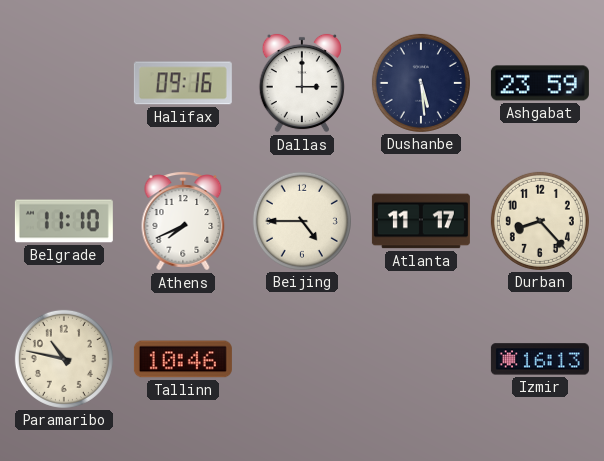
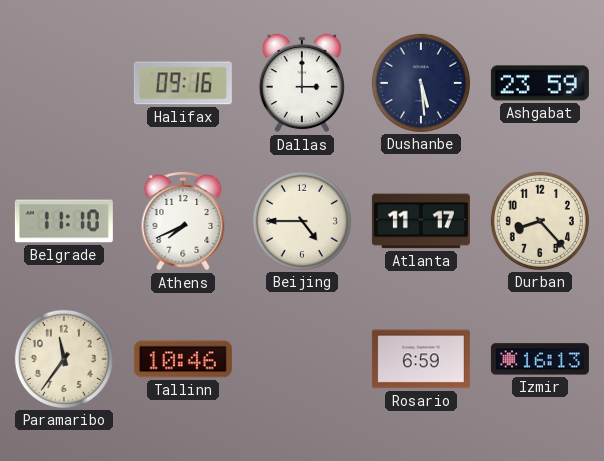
Paramaribo: 10:47 -> 11:36 (64, 359)
Rosario: none -> 6:59 (421, 359)
